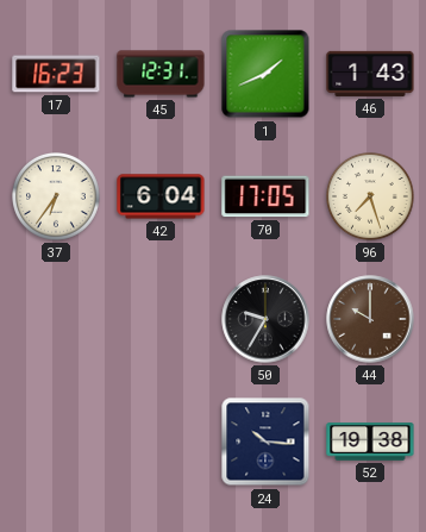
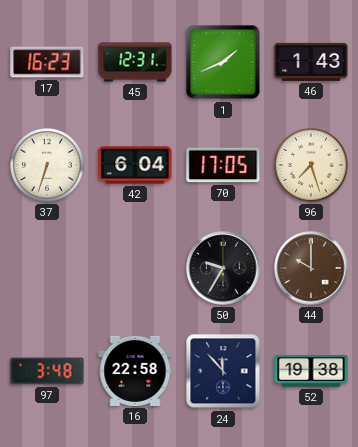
37: 6:36 -> 6:33 (48, 166)
97: none -> 3:48 (47, 371)
16: none -> 22:58 (135, 371)
24: 10:16 -> 11:53 (223, 371)
